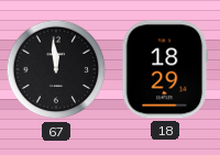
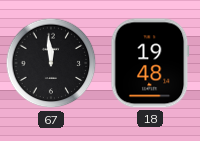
18: 18:29 -> 19:48 (150, 63)
